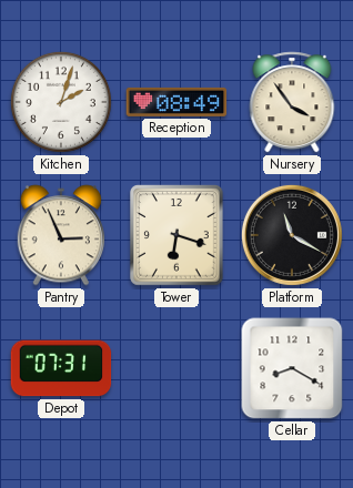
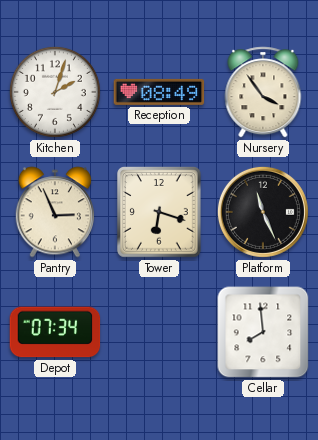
Platform: 11:20 -> 11:26 (263, 212)
Depot: 07:31 -> 07:34 (55, 332)
Cellar: 8:20 -> 7:59 (263, 332)
